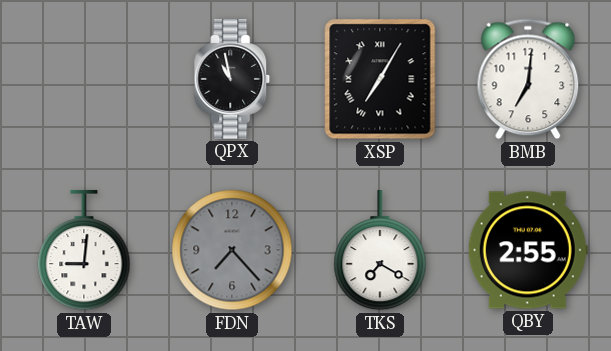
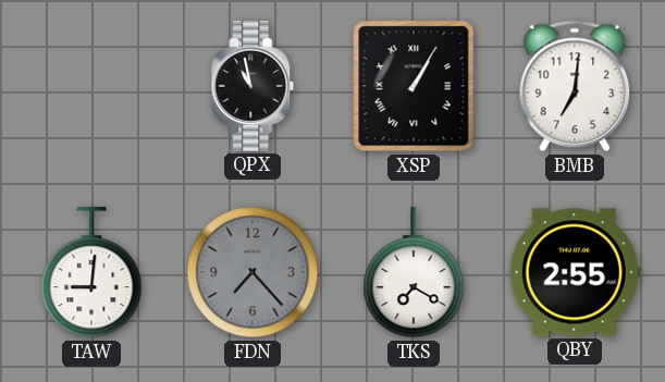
XSP: 7:05 -> 1:05 (414, 86)
